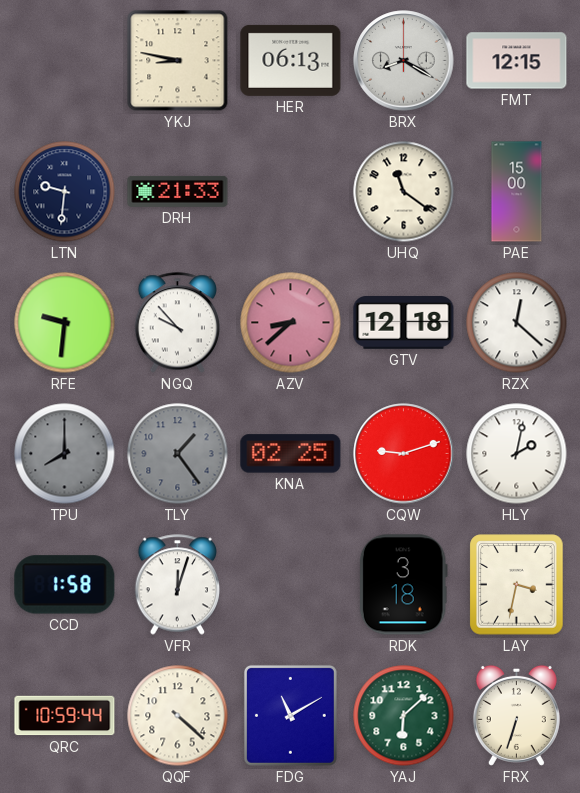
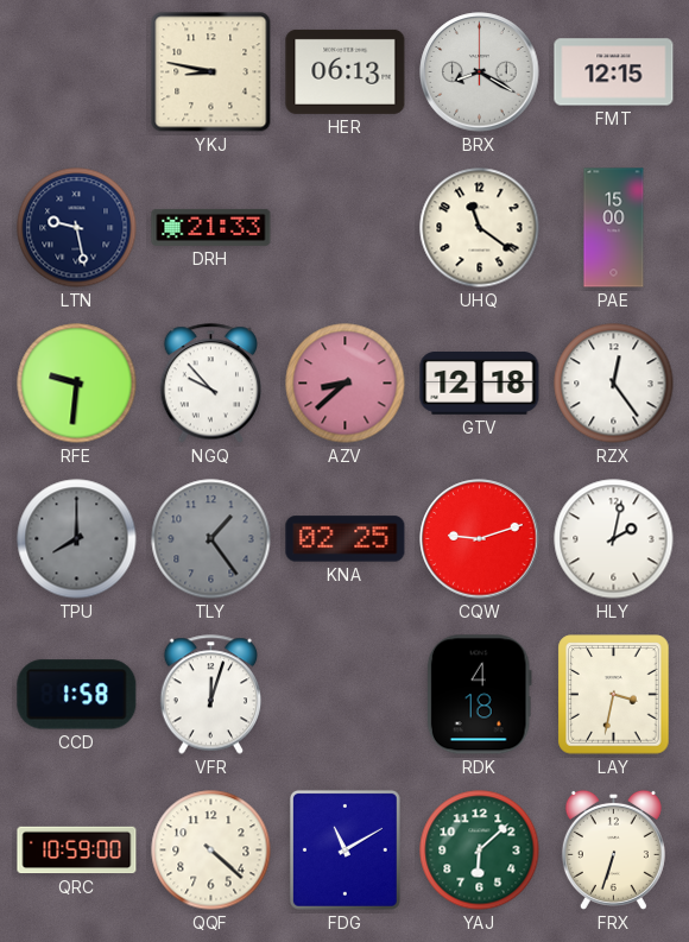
LTN: 9:31 -> 9:28 (77, 228)
RZX: 12:22 -> 12:24 (614, 384)
RDK: 3:18 -> 4:18 (479, 695)
QRC: 10:59:44 -> 10:59:00 (77, 851)
